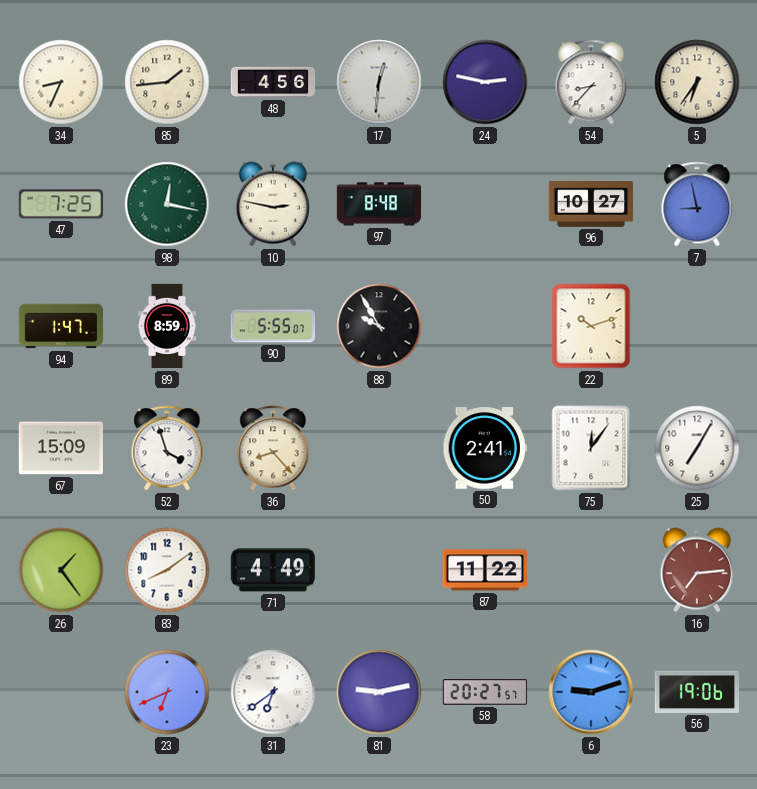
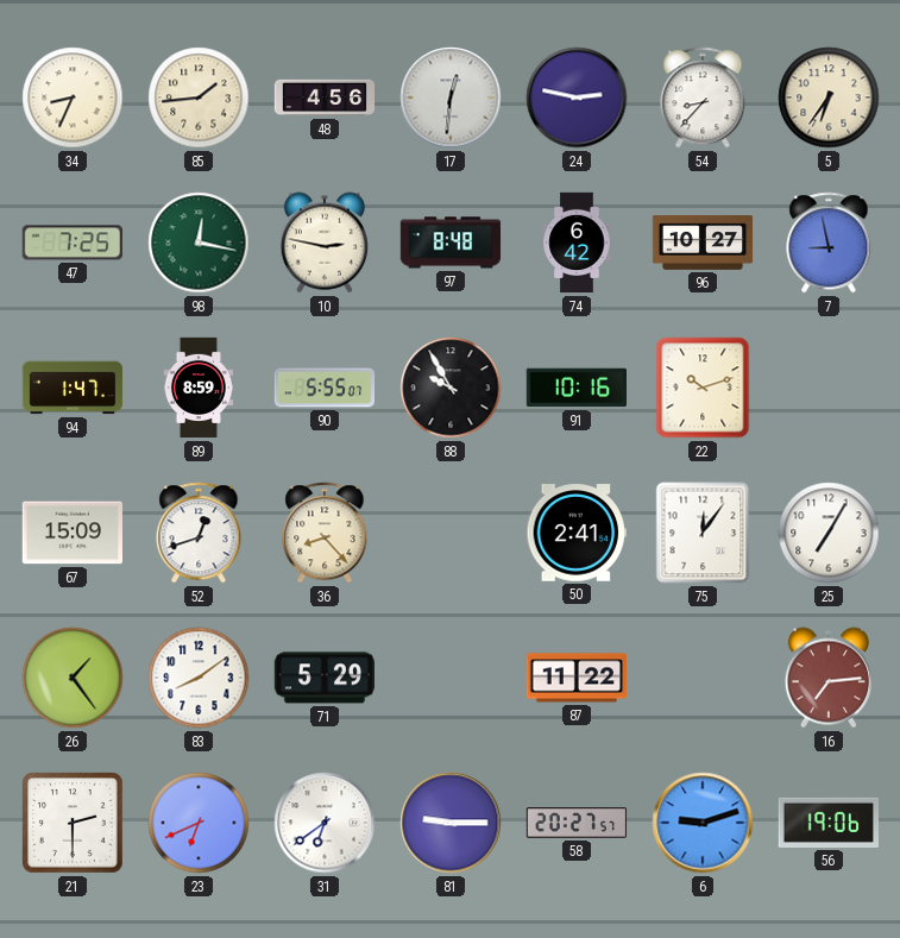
74: none -> 6:42 (577, 243)
91: none -> 10:16 (575, 388)
52: 3:57 -> 12:42 (199, 533)
71: 4:49 -> 5:29 (323, 678)
21: none -> 2:30 (74, 824)
81: 9:13 -> 9:15 (451, 823)
